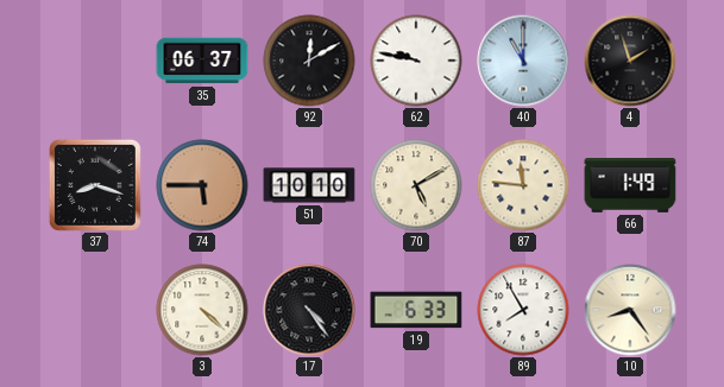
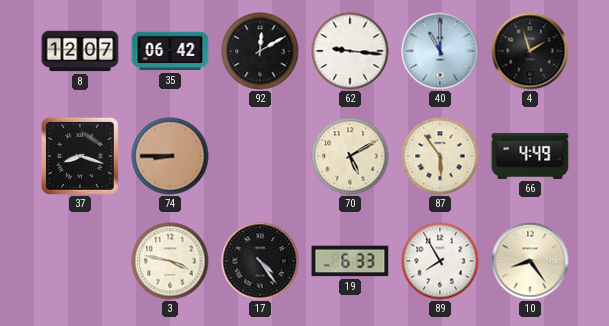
8: none -> 12:07 (80, 51)
35: 06:37 -> 06:42 (170, 51)
62: 9:47 -> 9:16 (350, 51)
74: 5:45 -> 8:45 (170, 156)
51: 10:10 -> none (309, 185)
87: 11:46 -> 5:54 (440, 156)
66: 1:49 -> 4:49 (530, 157)
3: 4:22 -> 3:47 (170, 261)
